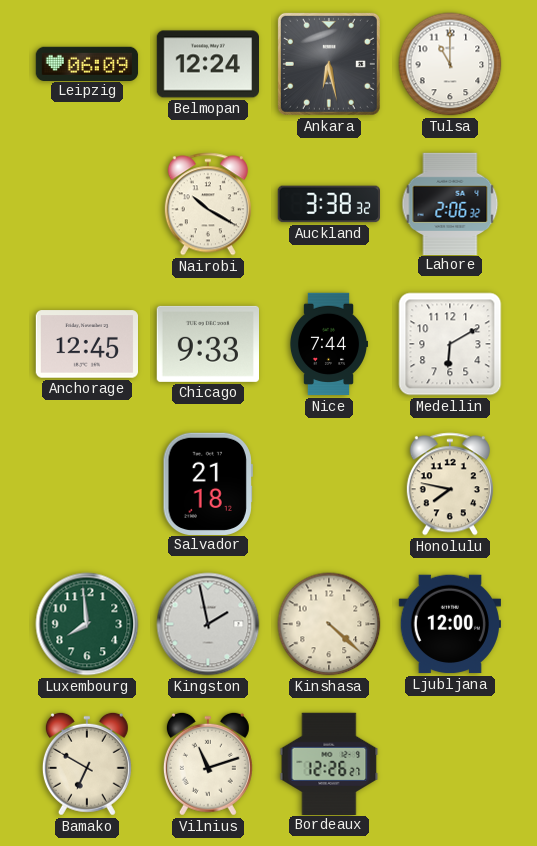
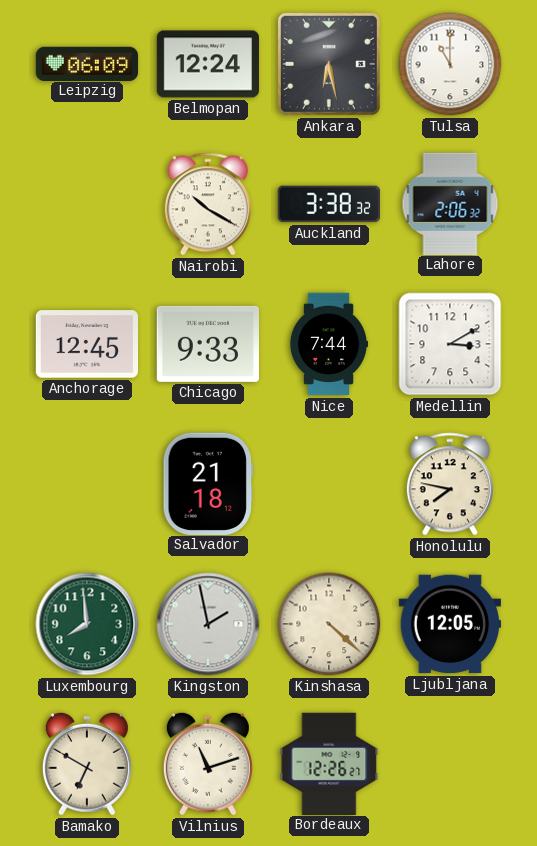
Medellin: 6:10 -> 3:10 (450, 344)
Ljubljana: 12:00 -> 12:05 (449, 624)
